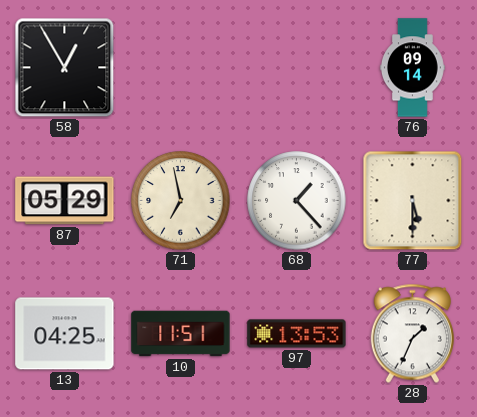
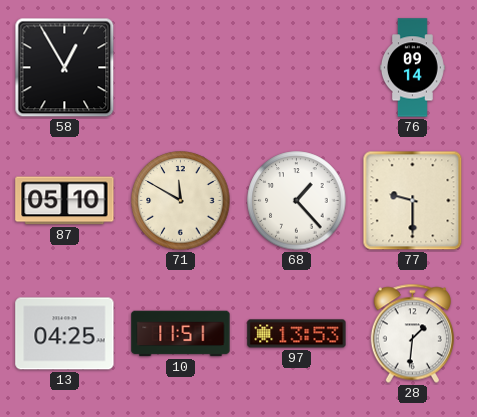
87: 05:29 -> 05:10 (65, 201)
71: 6:58 -> 11:50 (181, 201)
77: 5:30 -> 9:30 (413, 201)
28: 1:34 -> 1:31 (412, 334)
